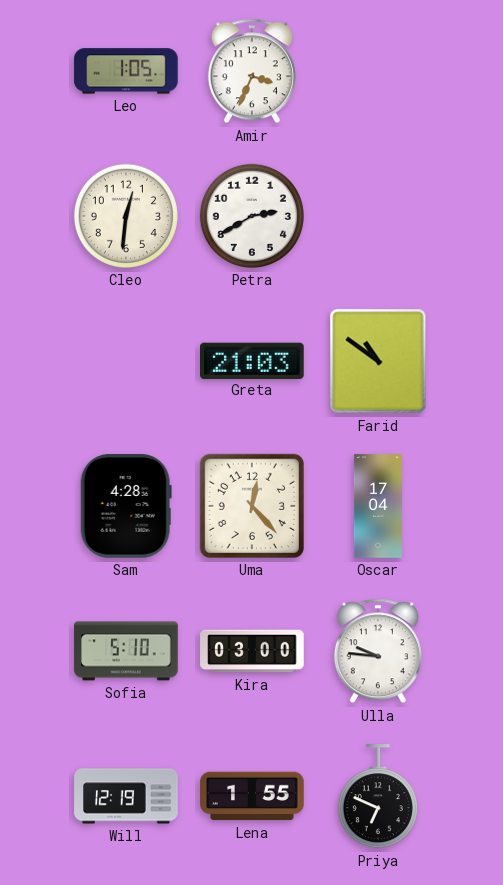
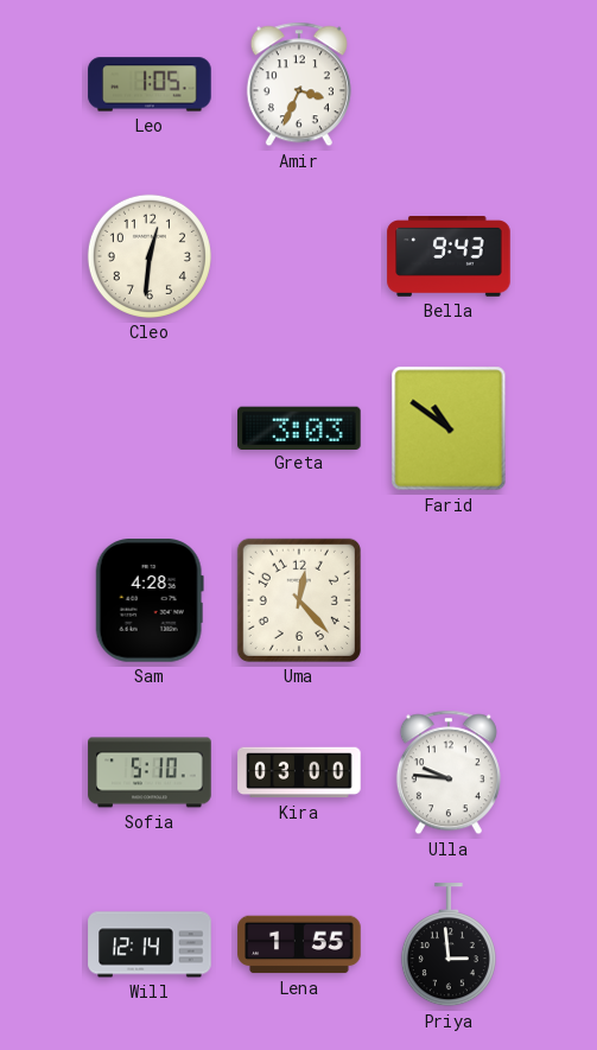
Petra: 2:40 -> none (252, 216)
Bella: none -> 9:43 (449, 257)
Greta: 21:03 -> 3:03 (300, 427)
Oscar: 17:04 -> none (378, 506)
Will: 12:19 -> 12:14 (150, 944)
Priya: 6:49 -> 2:59 (449, 946)
